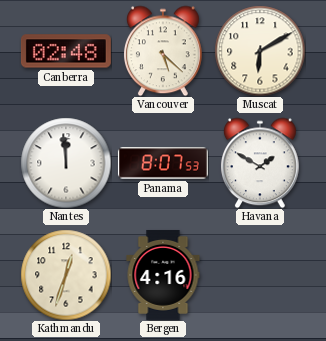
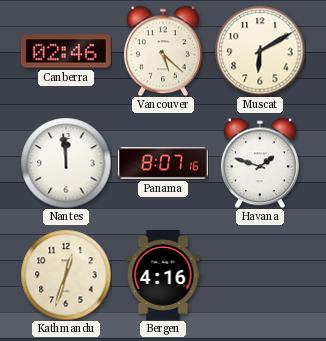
Canberra: 02:48 -> 02:46 (66, 51)
Panama: 8:07:53 -> 8:07:16 (163, 163)
Havana: 1:50 -> 1:48 (260, 163)
